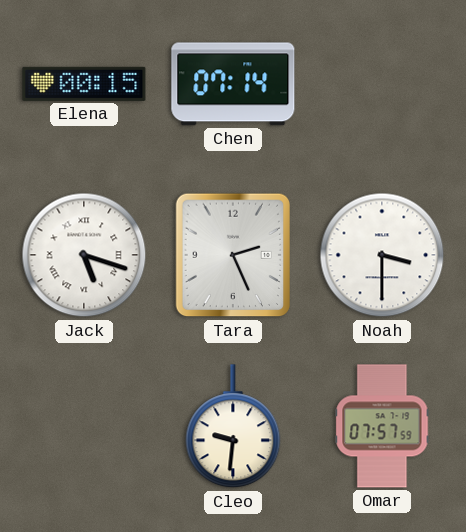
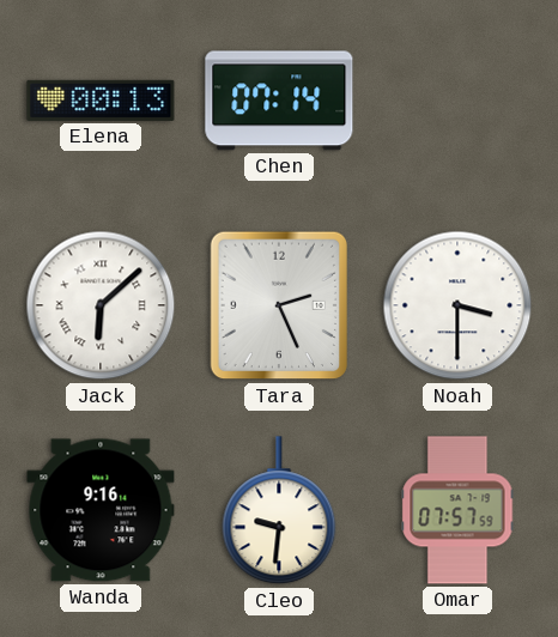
Elena: 00:15 -> 00:13 (101, 101)
Jack: 5:18 -> 6:08 (101, 305)
Wanda: none -> 9:16 (101, 510)
